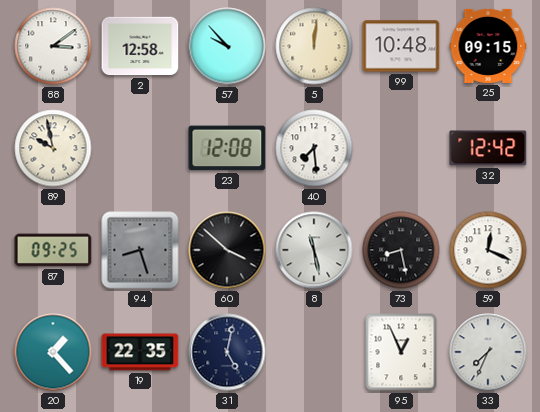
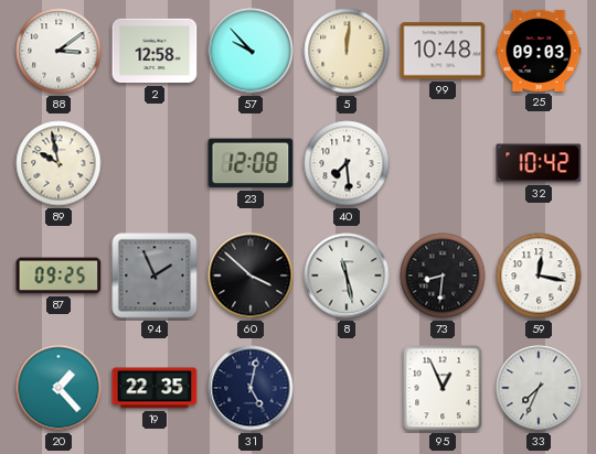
25: 09:15 -> 09:03 (539, 51)
32: 12:42 -> 10:42 (539, 163)
94: 8:27 -> 1:56 (155, 275)
73: 8:28 -> 8:31 (443, 275)
59: 12:19 -> 12:17 (539, 275)
